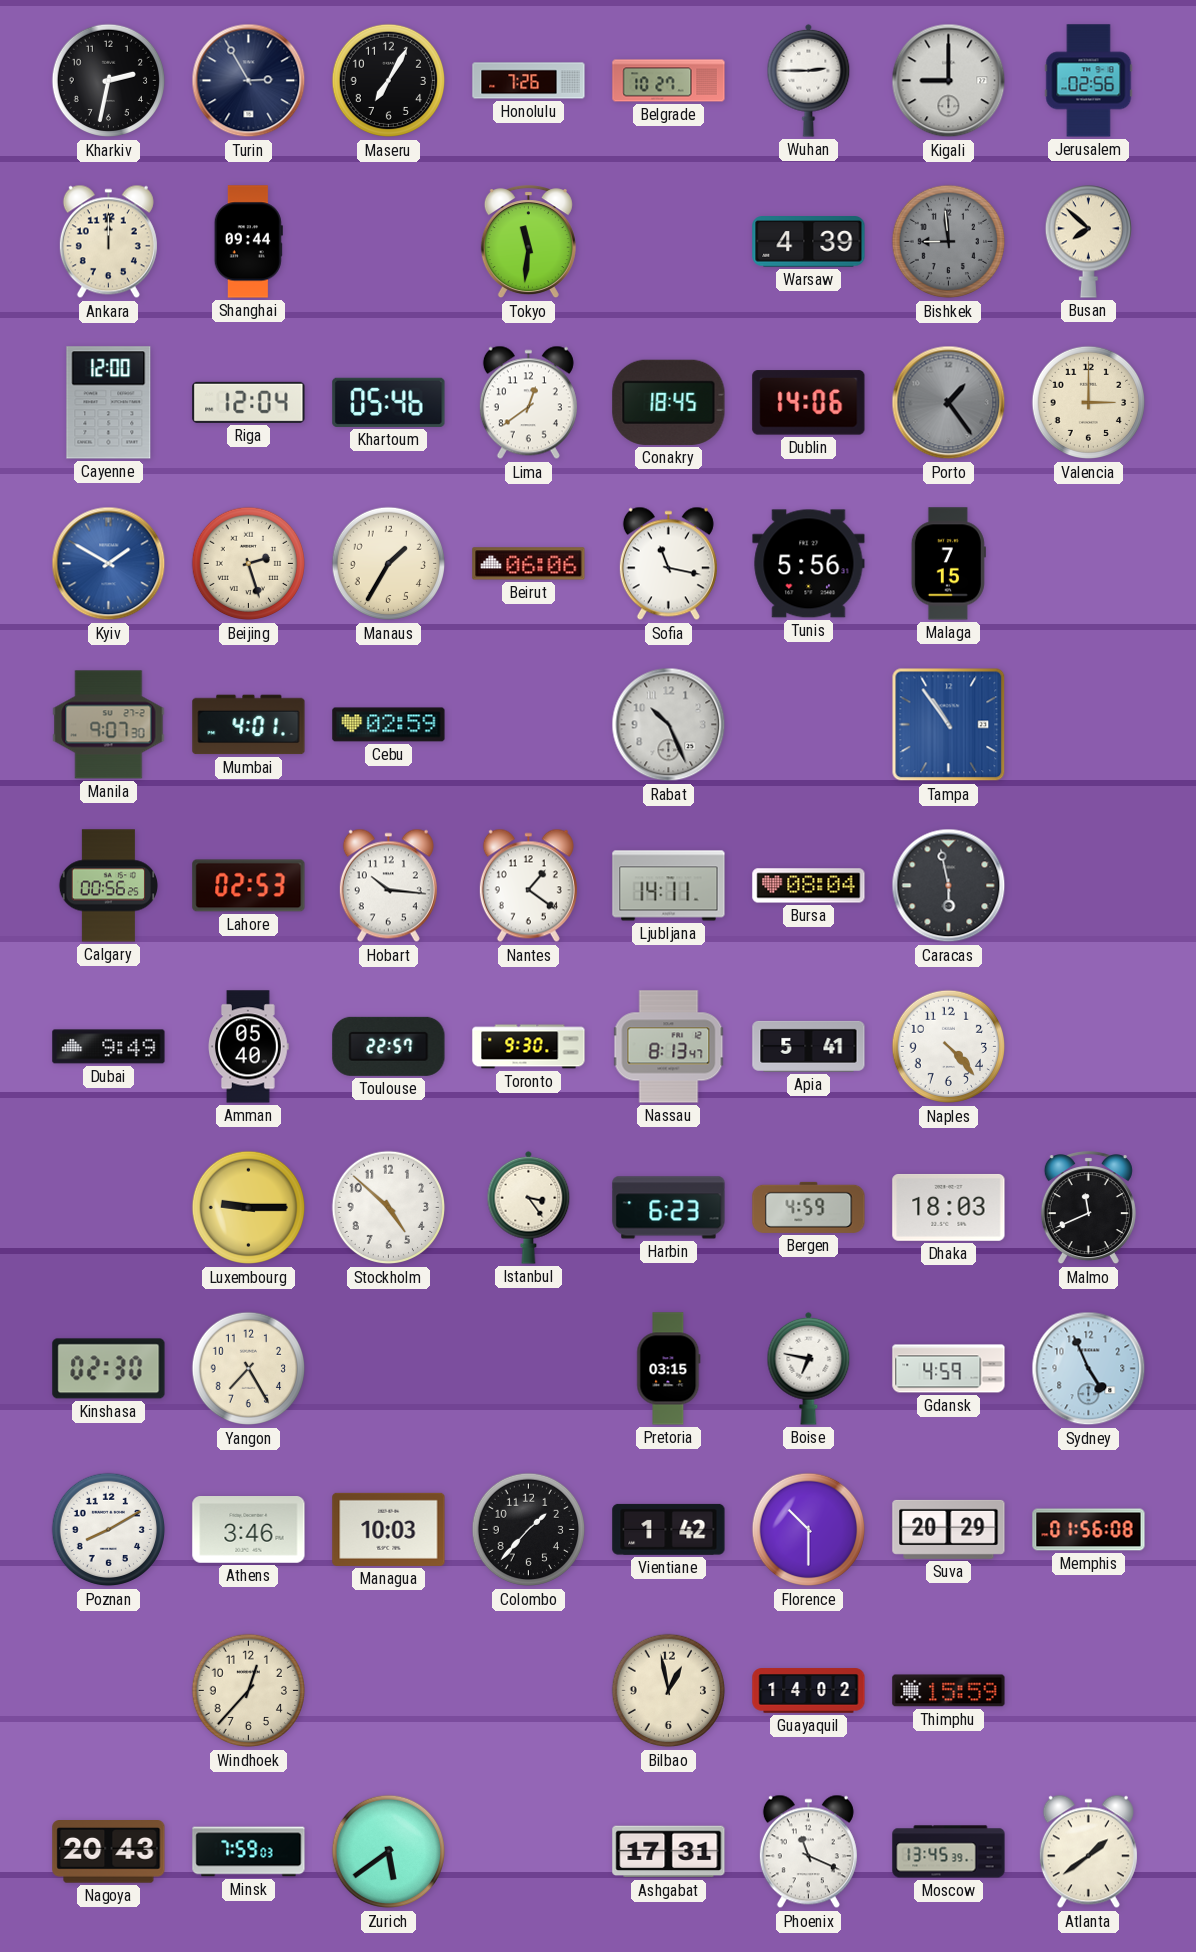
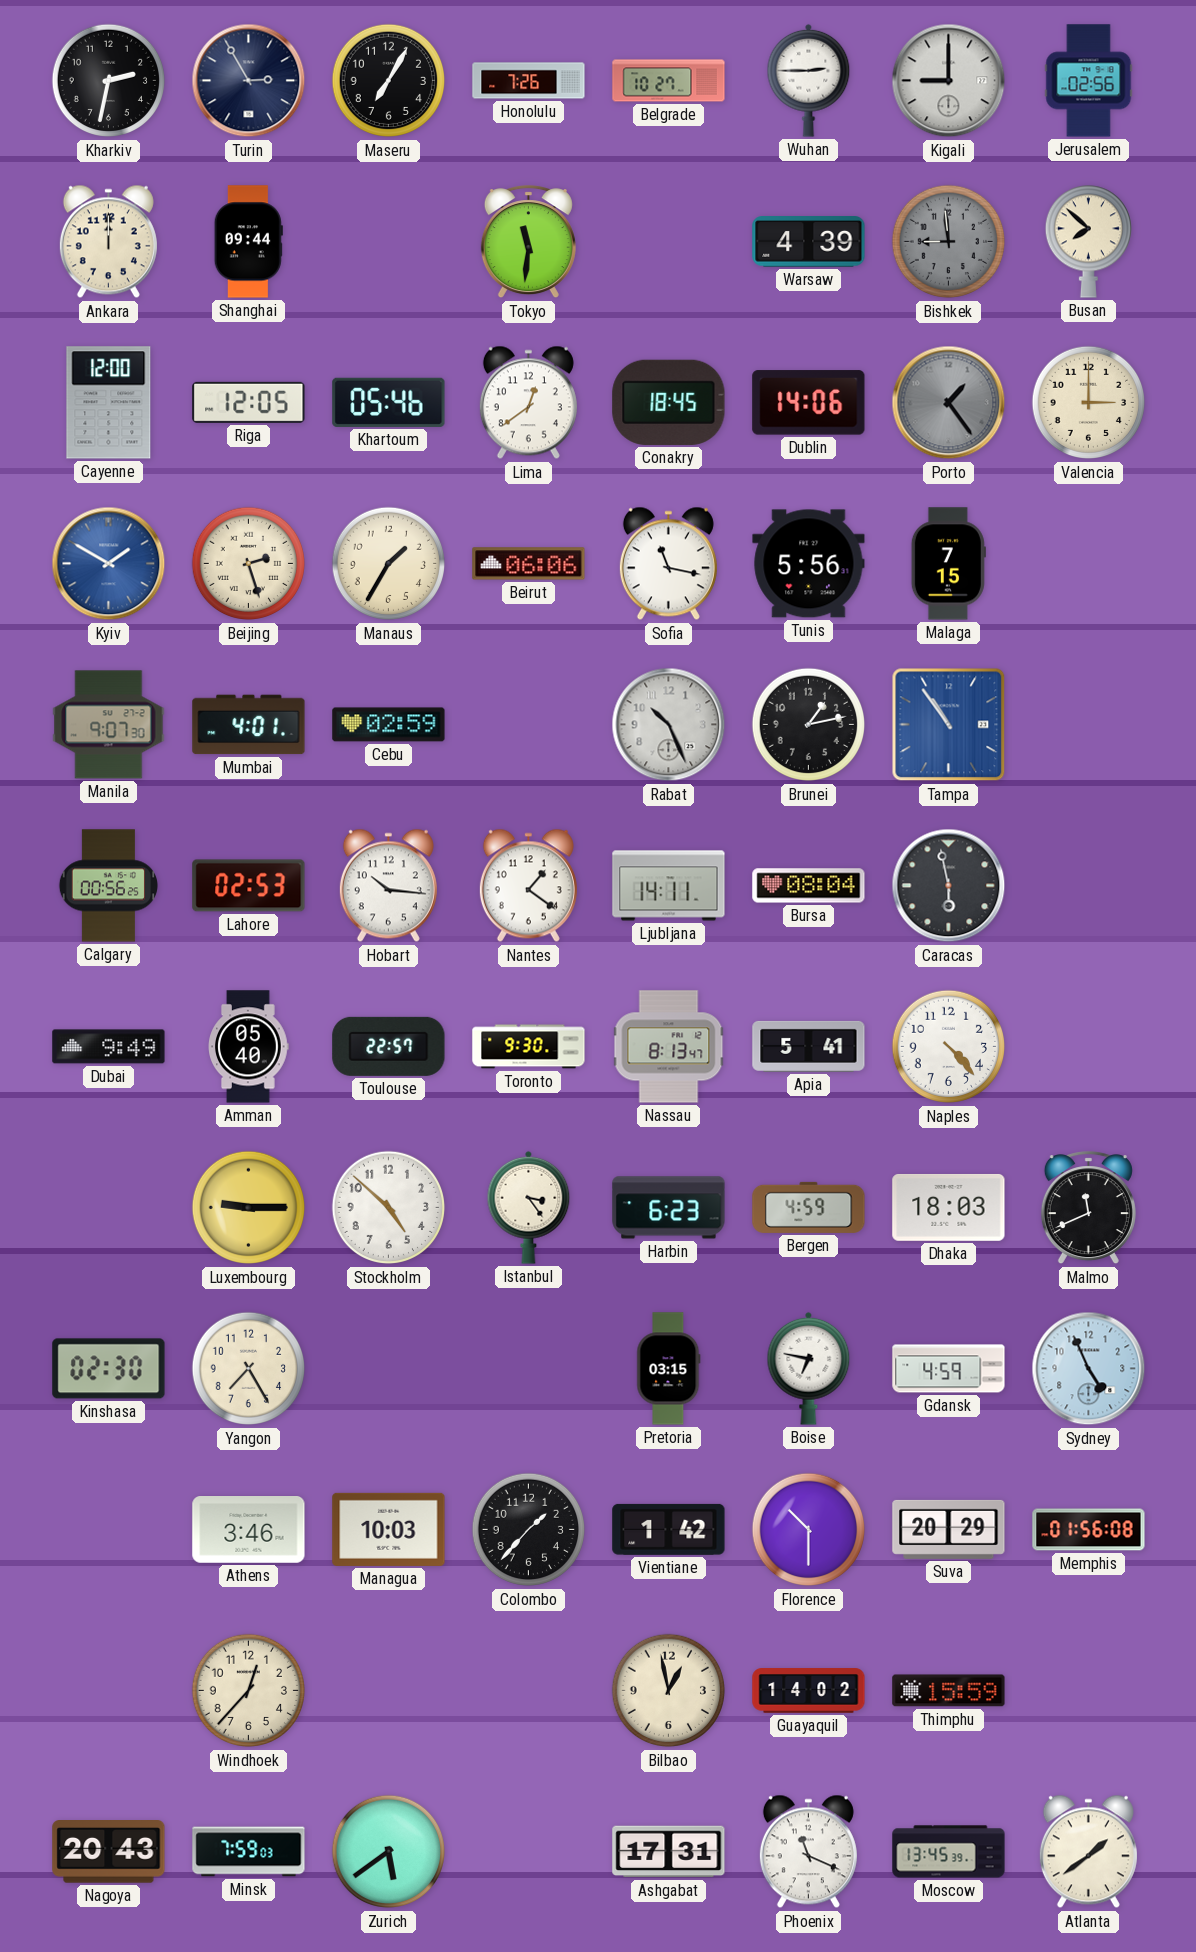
Riga: 12:04 -> 12:05 (249, 402)
Brunei: none -> 1:13 (809, 725)
Poznan: 8:10 -> none (109, 1530)
